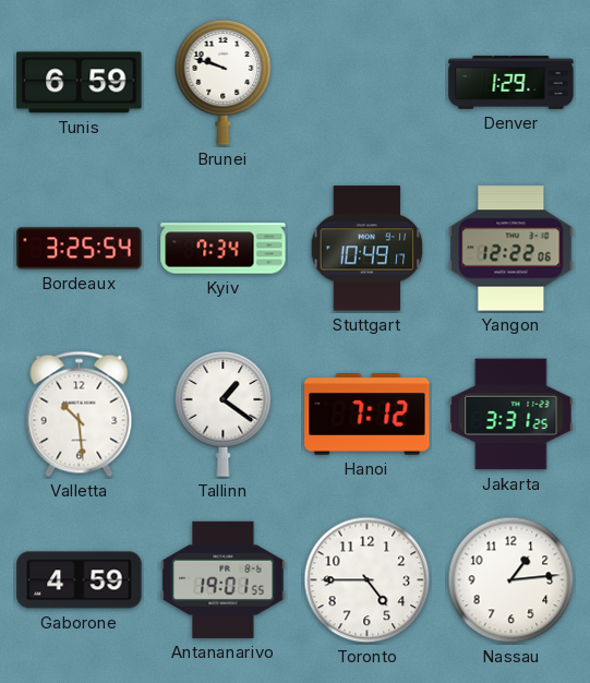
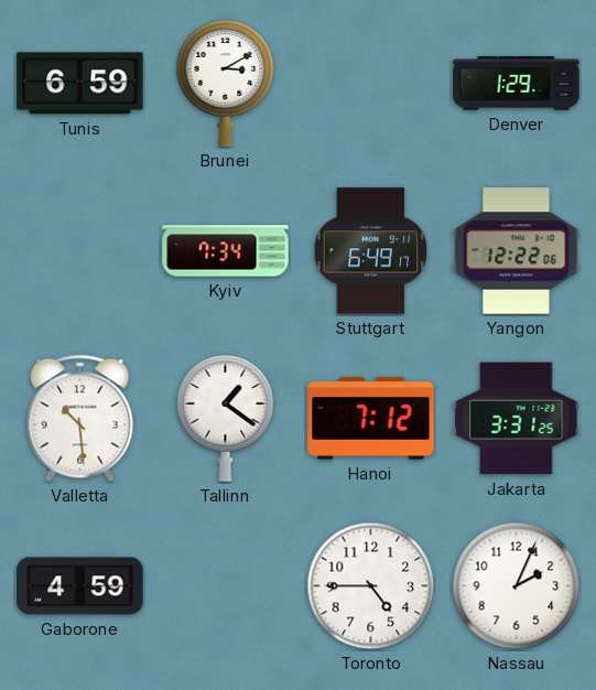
Brunei: 9:48 -> 3:10 (226, 84)
Bordeaux: 3:25 -> none (80, 249)
Stuttgart: 10:49 -> 6:49 (371, 251)
Antananarivo: 19:01 -> none (224, 579)
Nassau: 1:14 -> 2:04 (517, 586)
